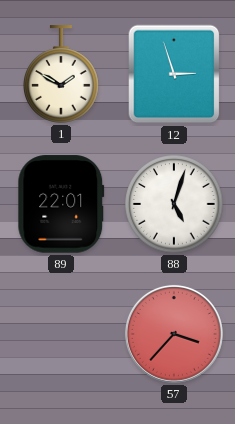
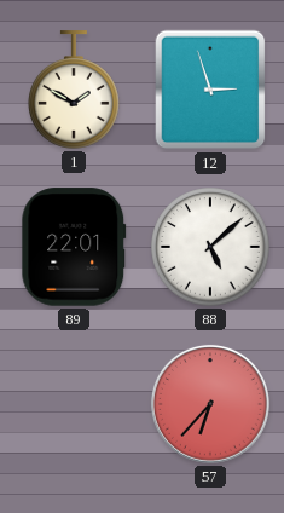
88: 5:03 -> 5:08 (210, 247)
57: 3:37 -> 6:37 (210, 404)
